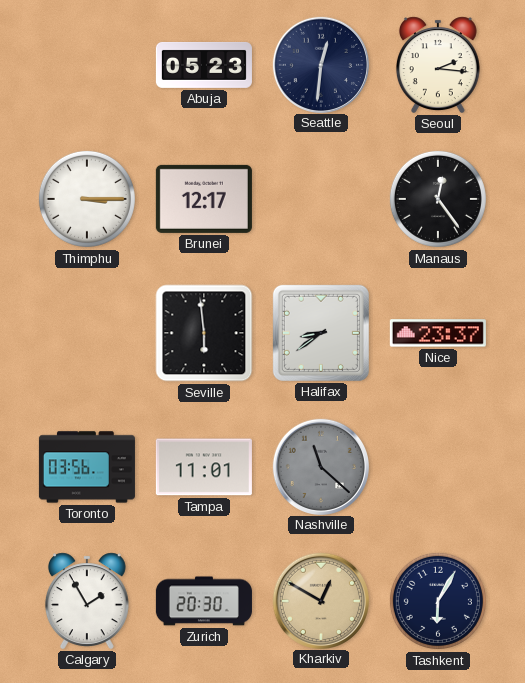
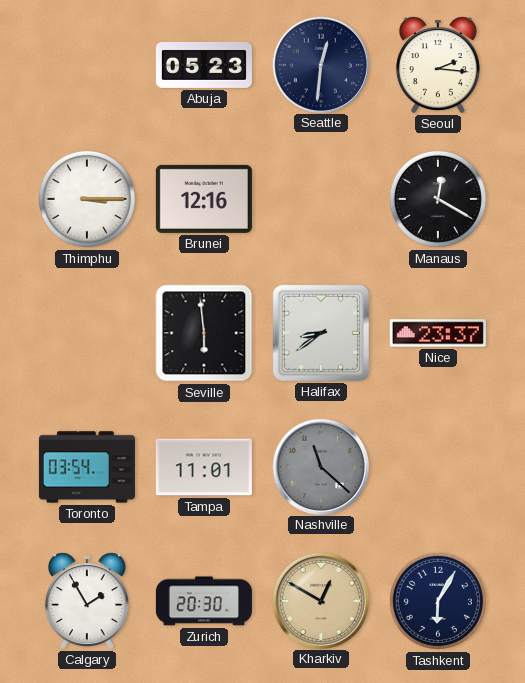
Brunei: 12:17 -> 12:16 (204, 199)
Manaus: 12:24 -> 12:20 (438, 199)
Toronto: 03:56 -> 03:54 (87, 467)
